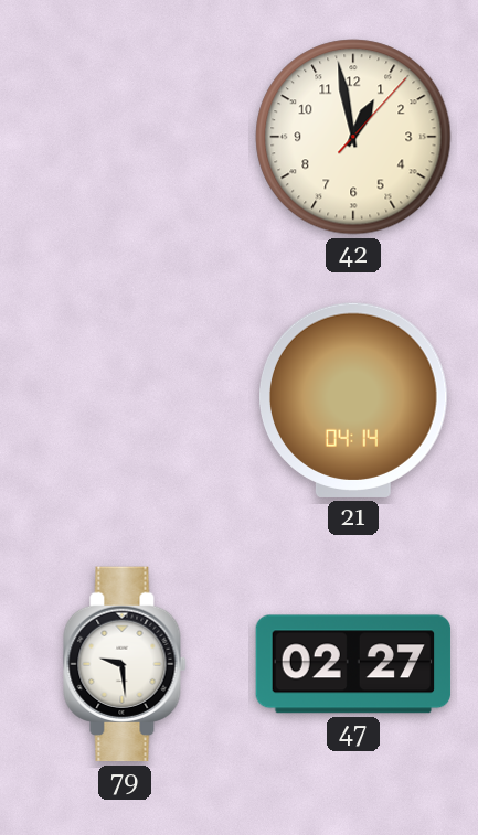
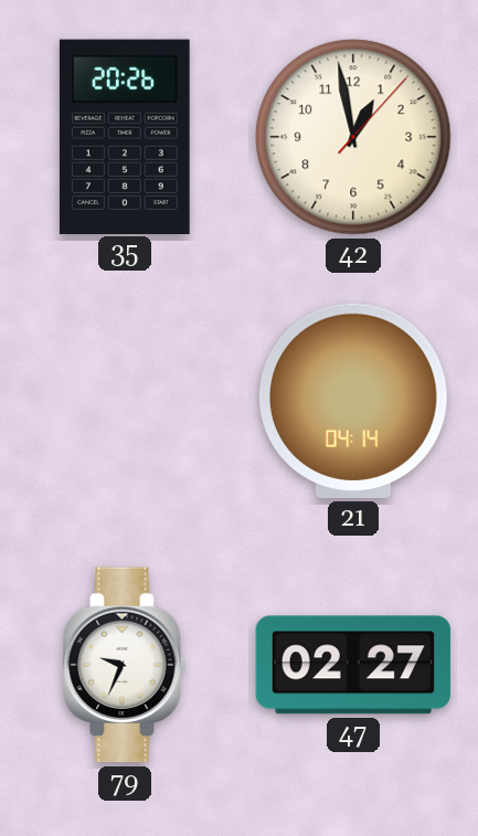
35: none -> 20:26 (125, 136)
79: 9:29 -> 9:34 (125, 665)
